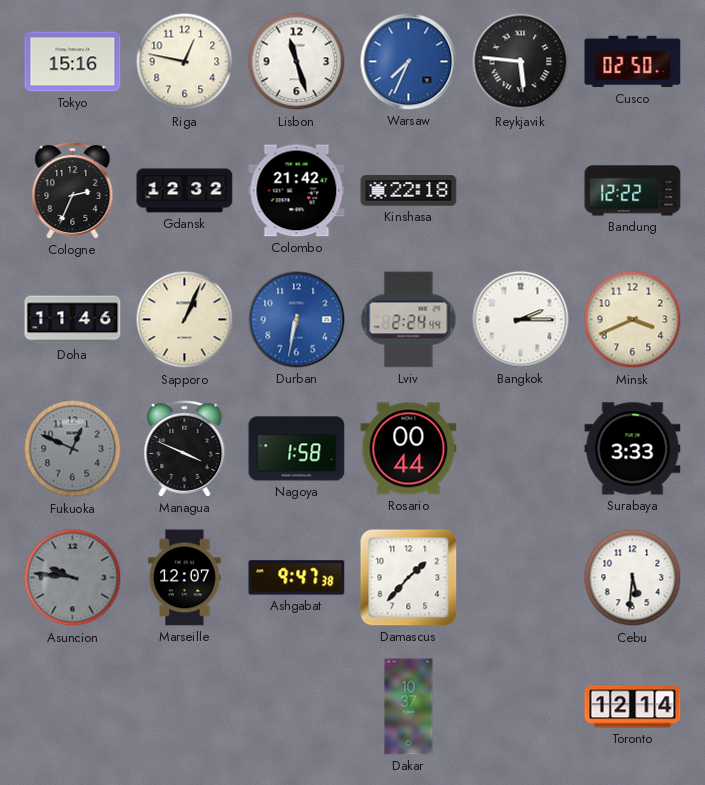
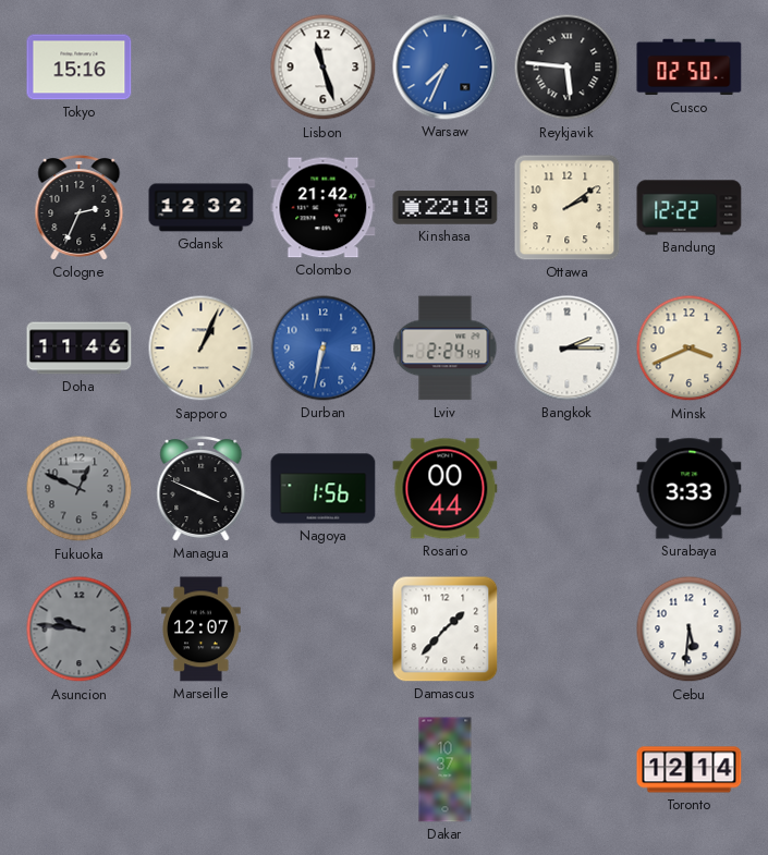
Riga: 12:47 -> none (185, 62)
Ottawa: none -> 2:09 (568, 208)
Nagoya: 1:58 -> 1:56 (324, 489)
Ashgabat: 9:47 -> none (297, 578)
